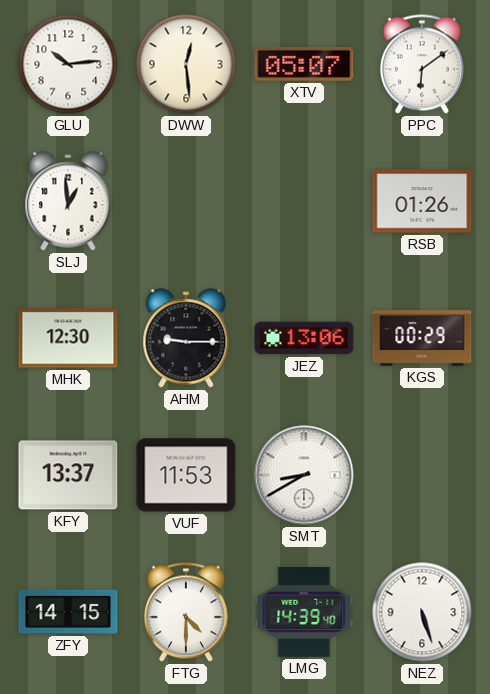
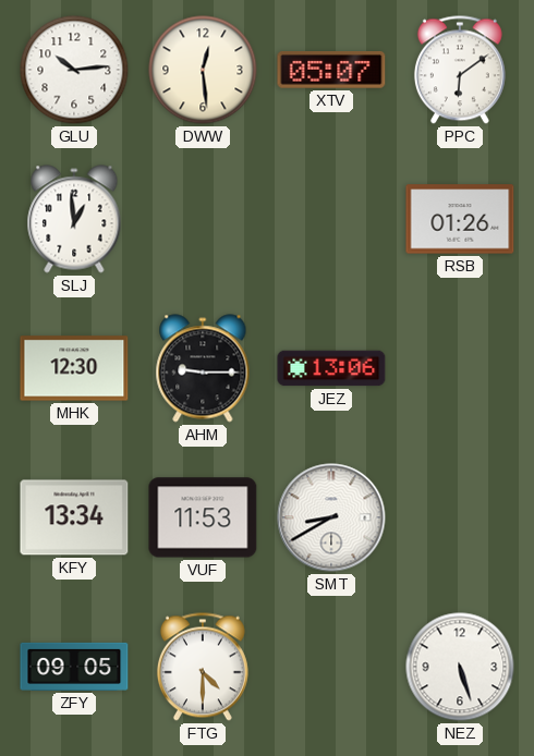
KGS: 00:29 -> none (422, 338)
KFY: 13:37 -> 13:34 (74, 517)
ZFY: 14:15 -> 09:05 (74, 667)
LMG: 14:39 -> none (304, 613)
